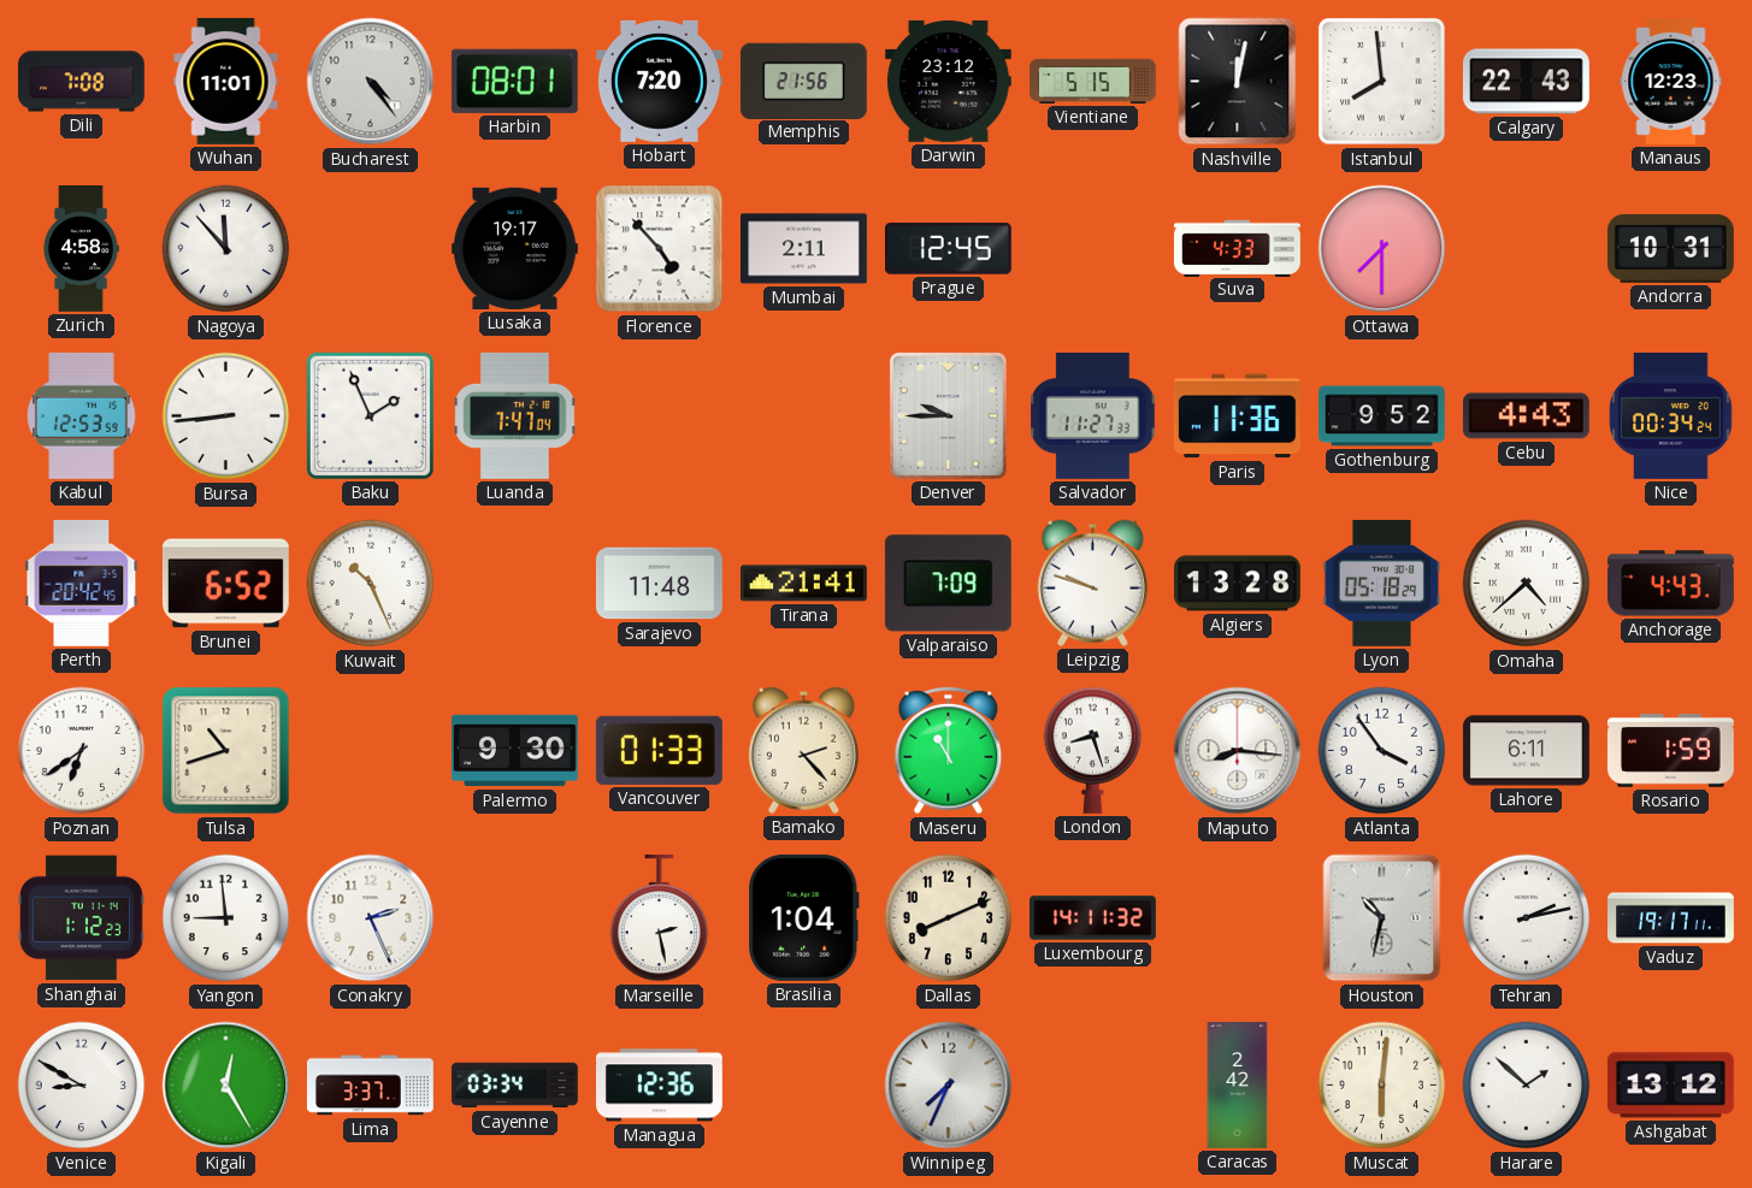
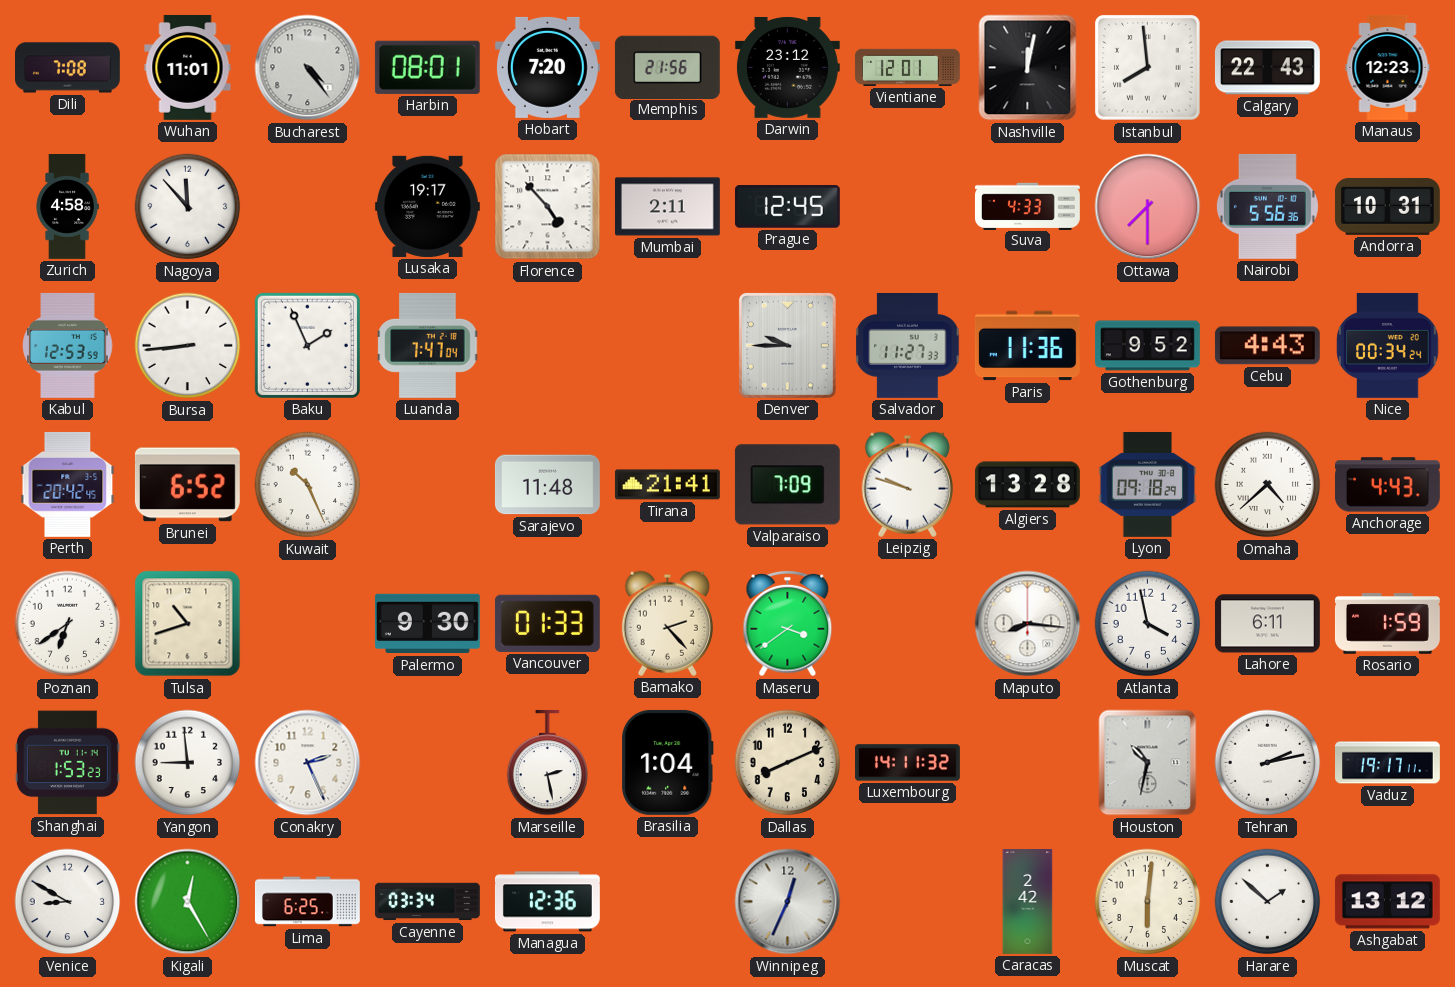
Vientiane: 5:15 -> 12:01 (908, 67)
Nairobi: none -> 5:56 (1267, 206)
Lyon: 05:18 -> 09:18 (1148, 484)
Maseru: 11:00 -> 3:39 (788, 624)
London: 8:27 -> none (1093, 750)
Atlanta: 3:54 -> 3:58 (1148, 624)
Shanghai: 1:12 -> 1:53 (67, 763)
Lima: 3:37 -> 6:25 (307, 902)
Winnipeg: 7:34 -> 12:34 (788, 902)
